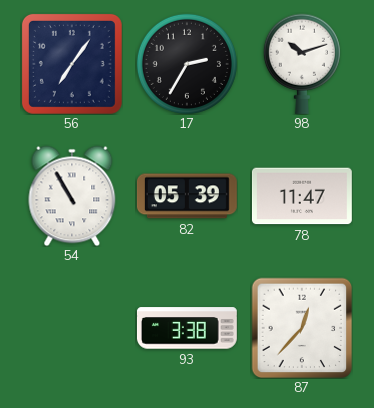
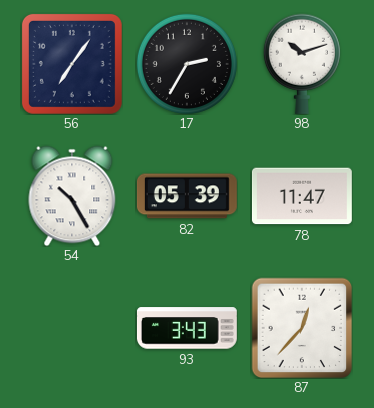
54: 10:55 -> 10:25 (72, 196)
93: 3:38 -> 3:43 (187, 328)
